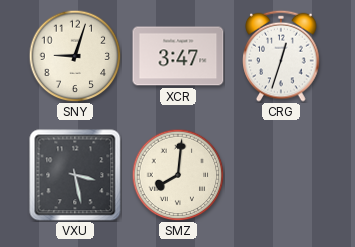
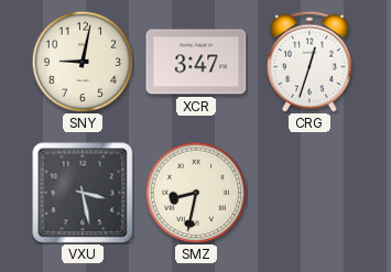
SNY: 9:03 -> 9:02 (83, 62)
SMZ: 8:01 -> 8:32 (196, 193)
